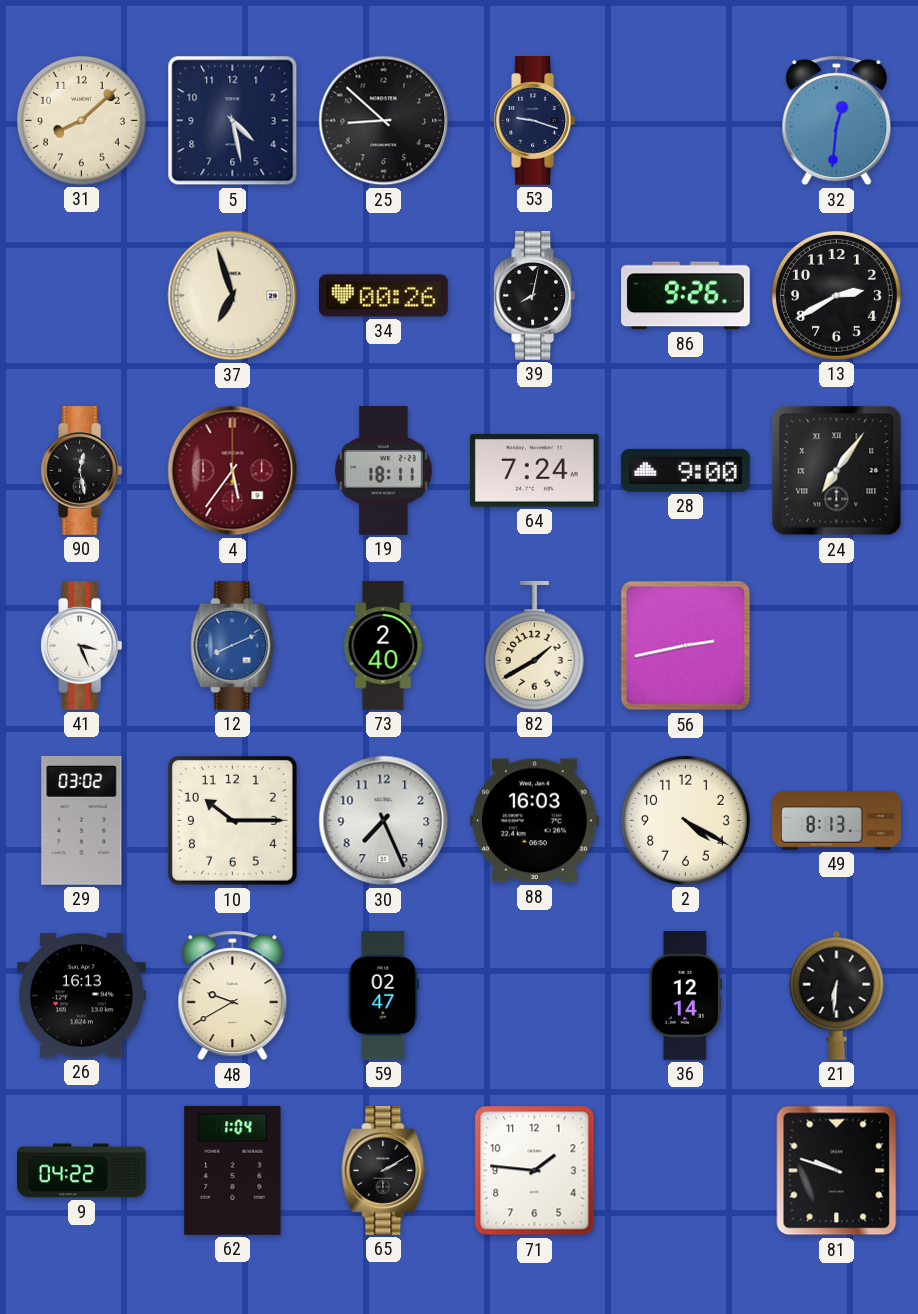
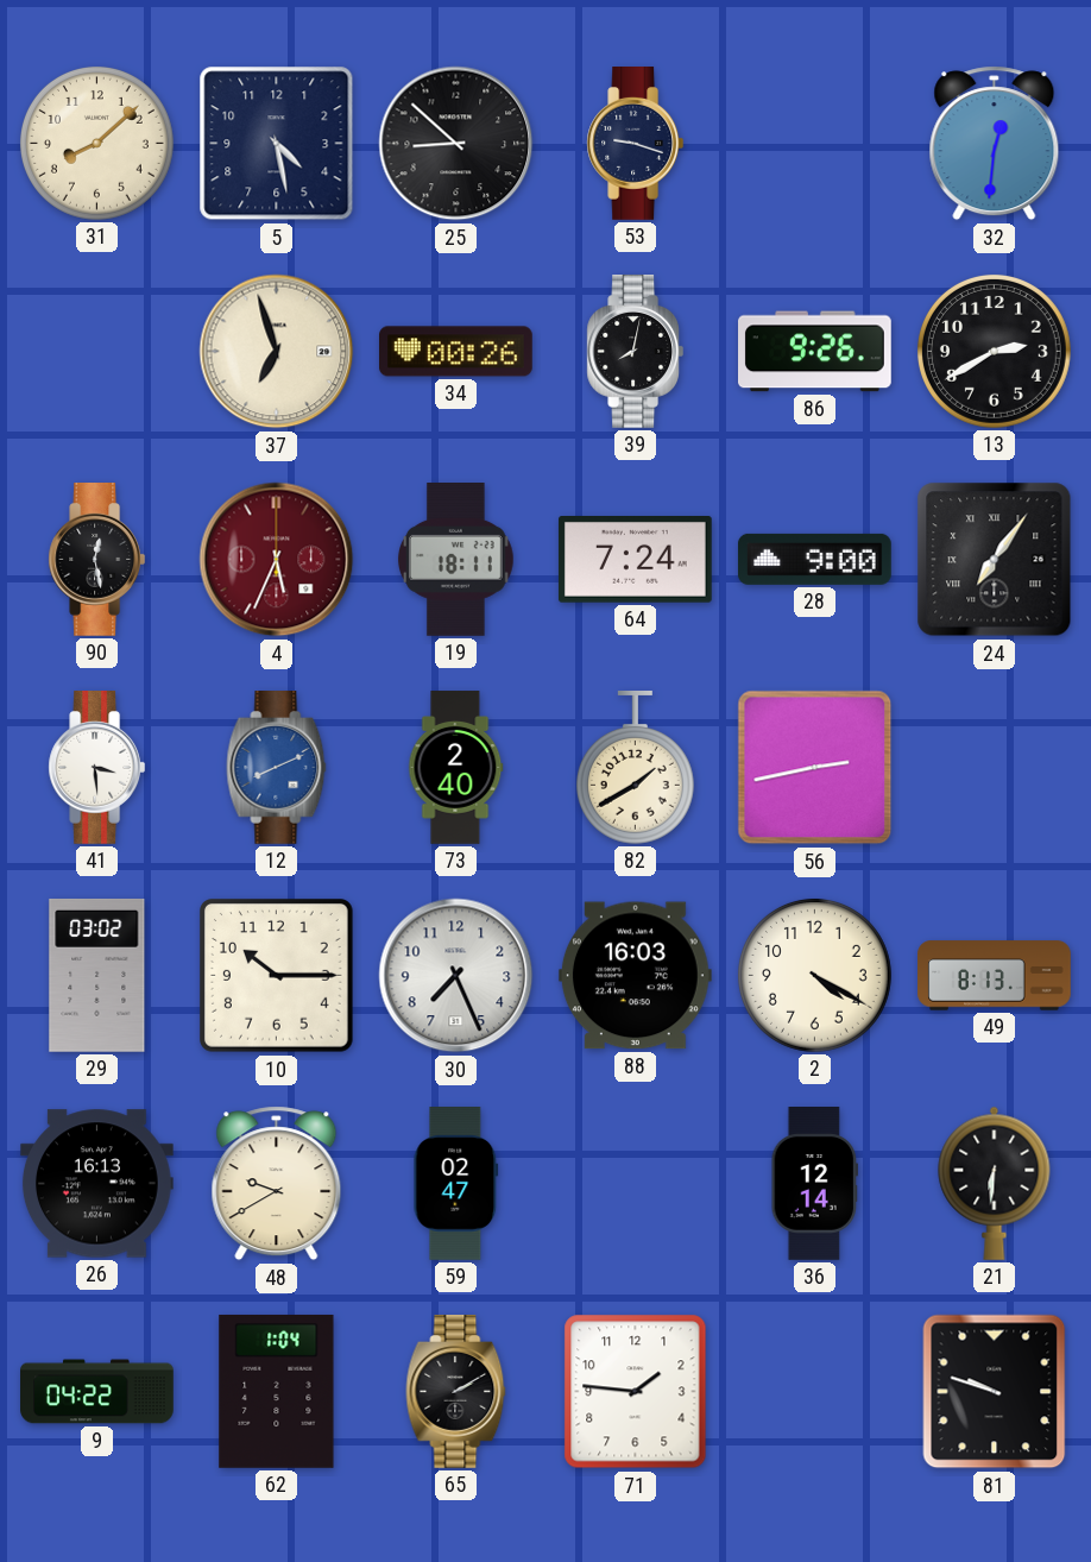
4: 5:36 -> 5:34 (277, 560)
41: 3:26 -> 3:29 (97, 768)
